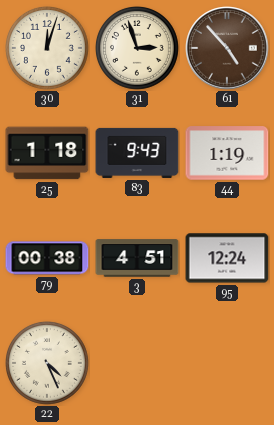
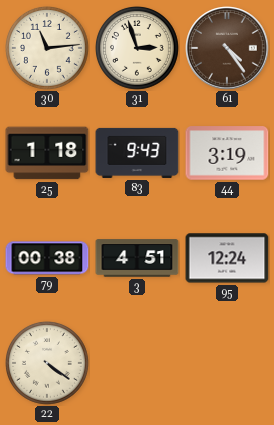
30: 12:03 -> 11:14 (48, 49)
61: 4:53 -> 4:24 (227, 48)
44: 1:19 -> 3:19 (227, 153)
22: 4:26 -> 4:21 (48, 364)
